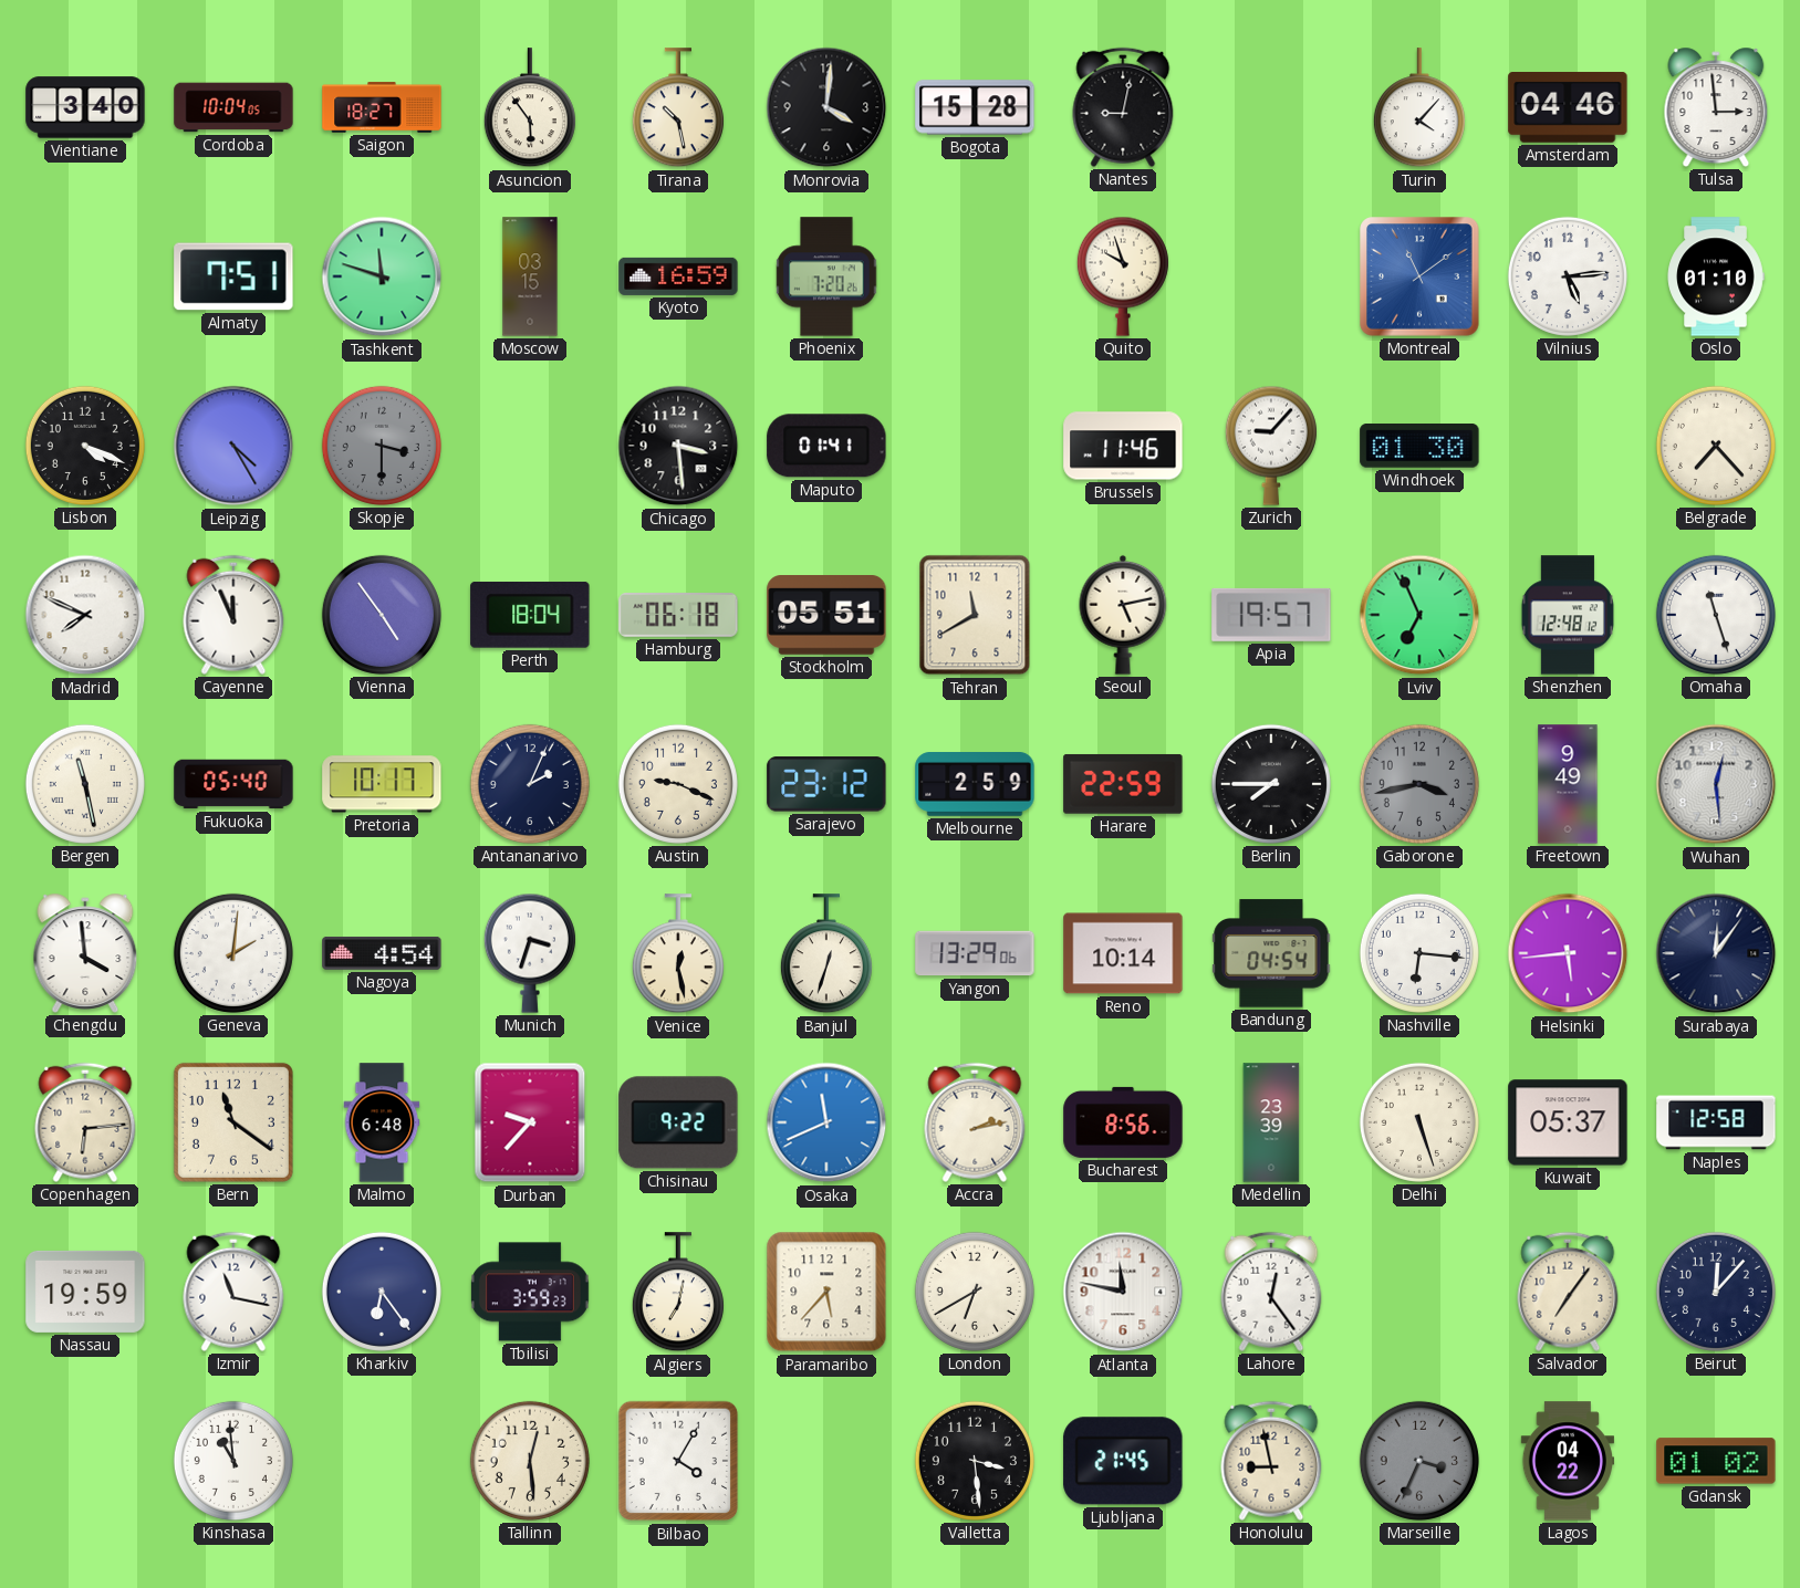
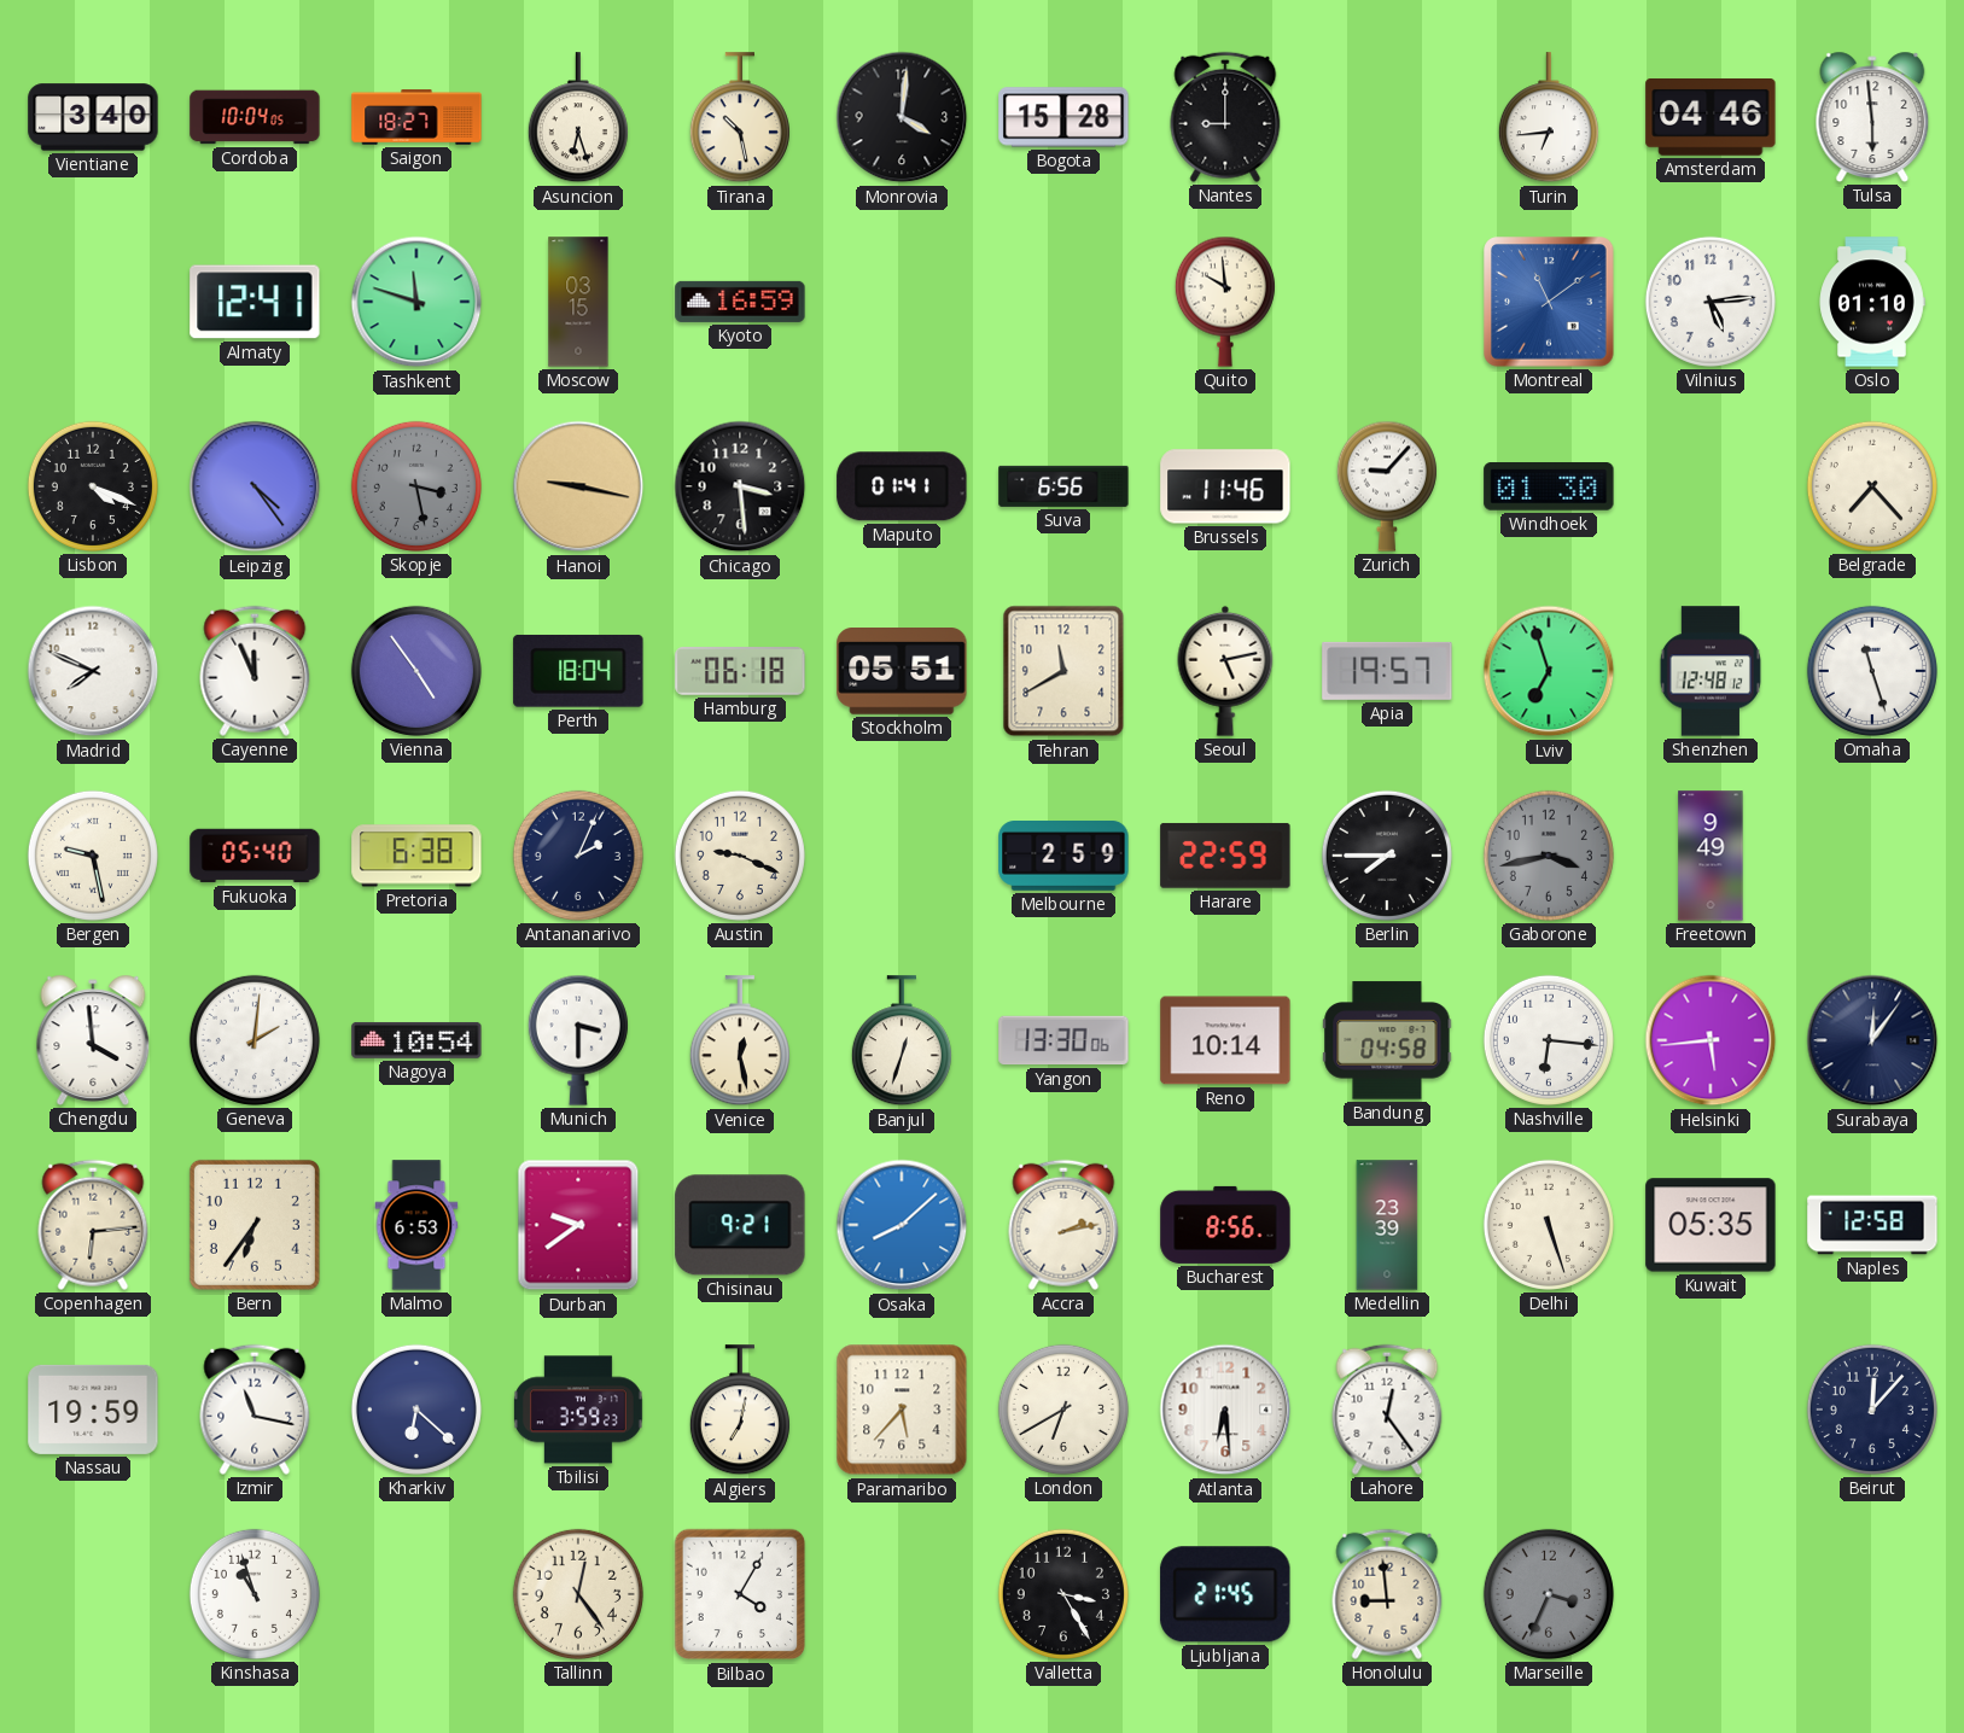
Asuncion: 5:54 -> 6:27 (578, 118)
Nantes: 9:02 -> 9:00 (1225, 117)
Turin: 4:07 -> 6:44 (1549, 118)
Tulsa: 2:59 -> 5:59 (1872, 117)
Almaty: 7:51 -> 12:41 (255, 302)
Phoenix: 7:20 -> none (826, 276)
Quito: 9:57 -> 9:59 (1225, 302)
Leipzig: 4:25 -> 4:24 (255, 486)
Skopje: 3:30 -> 3:28 (416, 486)
Hanoi: none -> 9:17 (578, 486)
Suva: none -> 6:56 (1063, 486)
Lviv: 6:56 -> 6:57 (1549, 671)
Bergen: 11:28 -> 9:28 (93, 856)
Pretoria: 10:17 -> 6:38 (416, 856)
Sarajevo: 23:12 -> none (826, 784)
Wuhan: 12:29 -> none (1716, 784)
Nagoya: 4:54 -> 10:54 (416, 1040)
Munich: 3:33 -> 3:30 (578, 1040)
Yangon: 13:29 -> 13:30 (1063, 1040)
Bandung: 04:54 -> 04:58 (1387, 1040)
Bern: 11:21 -> 6:36 (255, 1225)
Malmo: 6:48 -> 6:53 (416, 1225)
Durban: 9:37 -> 9:39 (578, 1225)
Chisinau: 9:22 -> 9:21 (740, 1225)
Osaka: 11:41 -> 8:08 (902, 1225)
Kuwait: 05:37 -> 05:35 (1711, 1225)
Kharkiv: 6:24 -> 6:22 (416, 1410)
Atlanta: 11:47 -> 6:29 (1225, 1410)
Salvador: 7:06 -> none (1568, 1292)
Kinshasa: 10:59 -> 10:57 (255, 1594)
Tallinn: 12:29 -> 12:24 (578, 1594)
Valletta: 3:29 -> 3:25 (1063, 1594)
Honolulu: 8:58 -> 8:59 (1387, 1594)
Lagos: 04:22 -> none (1567, 1461)
Gdansk: 01:02 -> none (1716, 1461)
